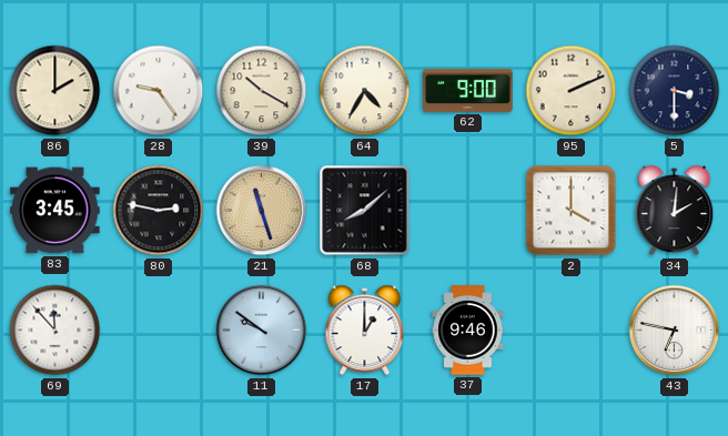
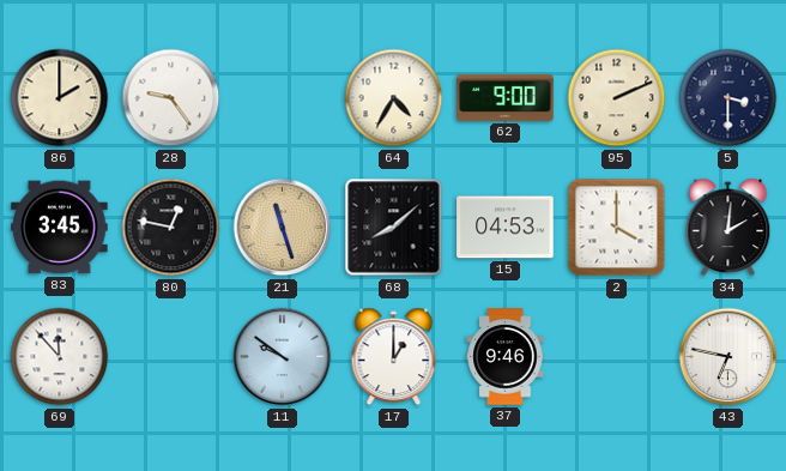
39: 10:20 -> none (262, 91)
80: 2:47 -> 12:47 (171, 228)
15: none -> 04:53 (506, 228)
